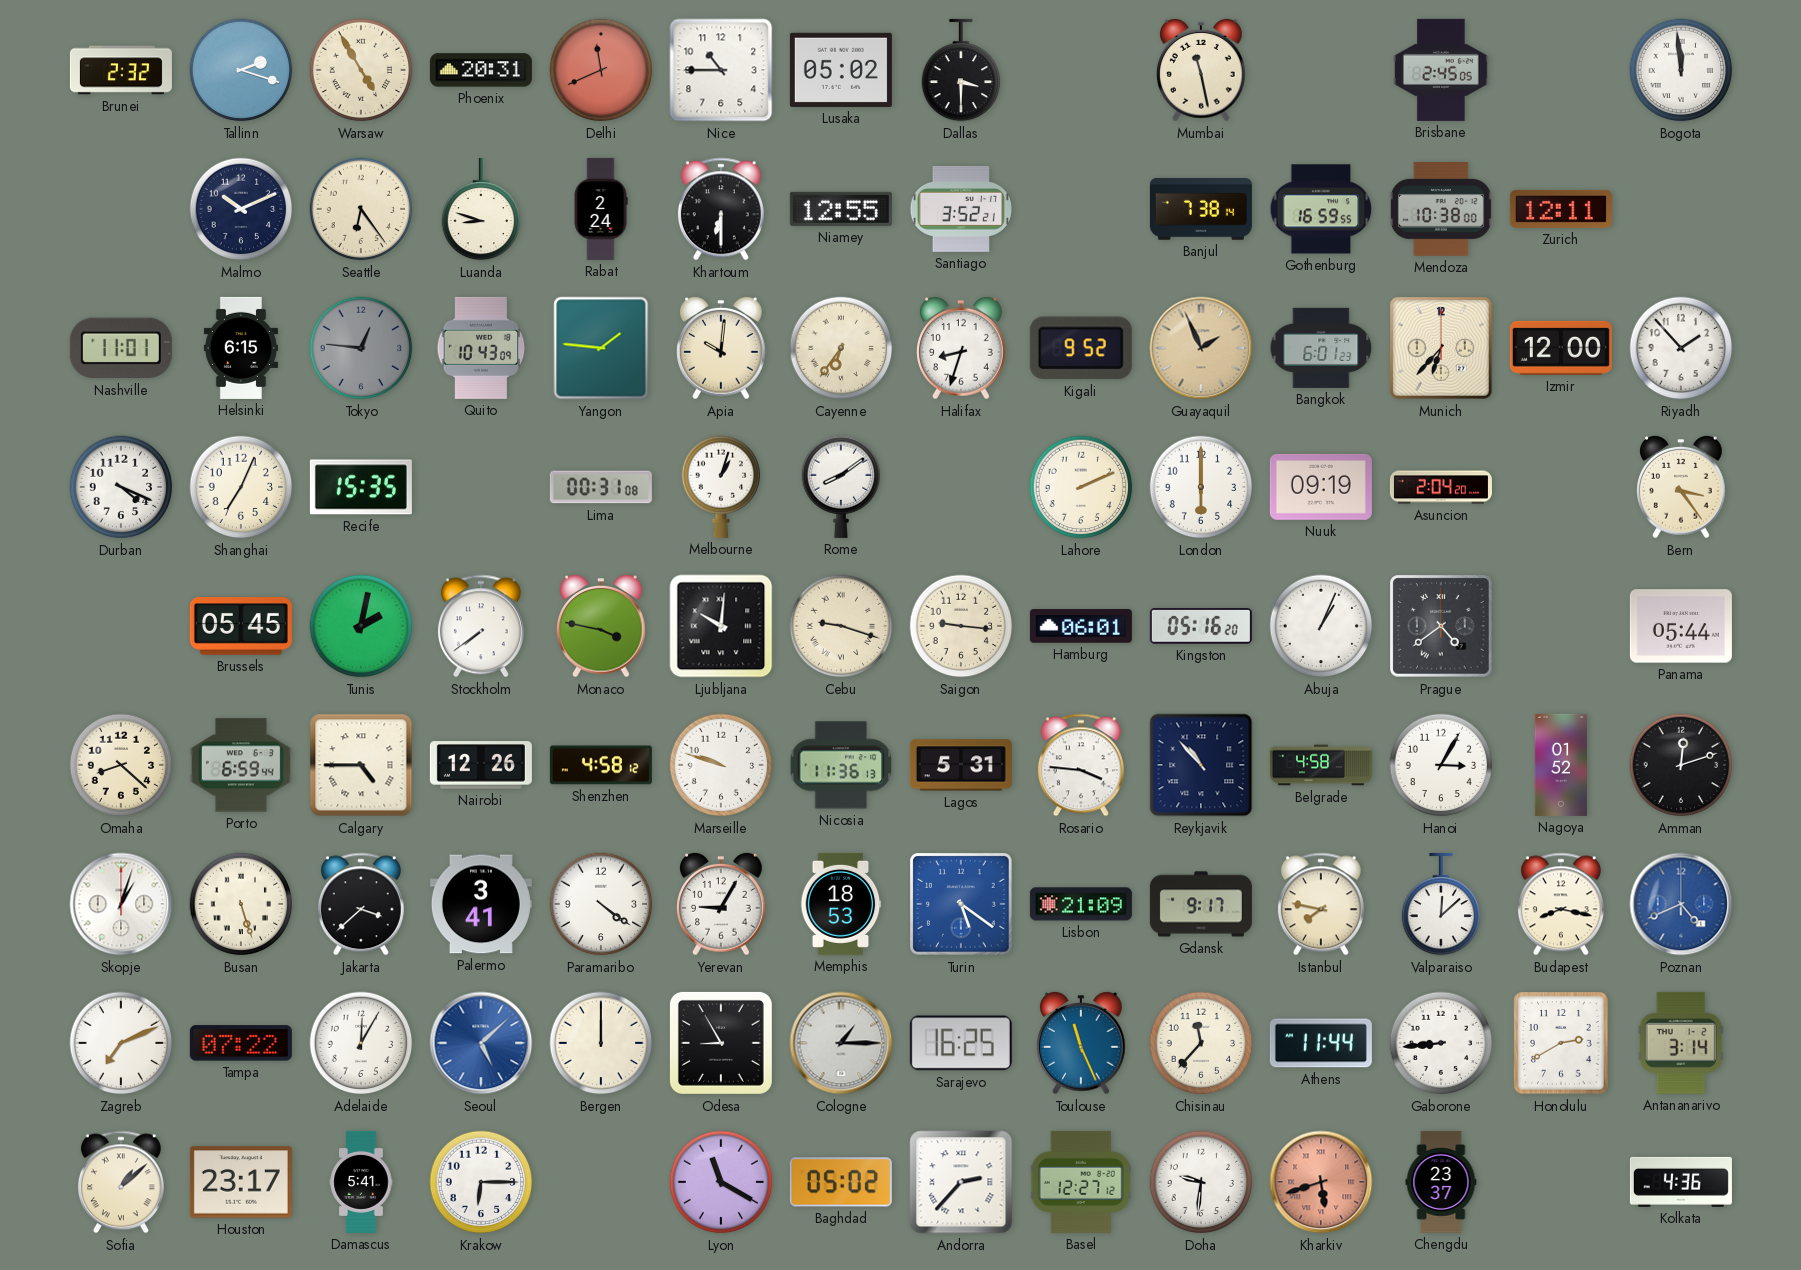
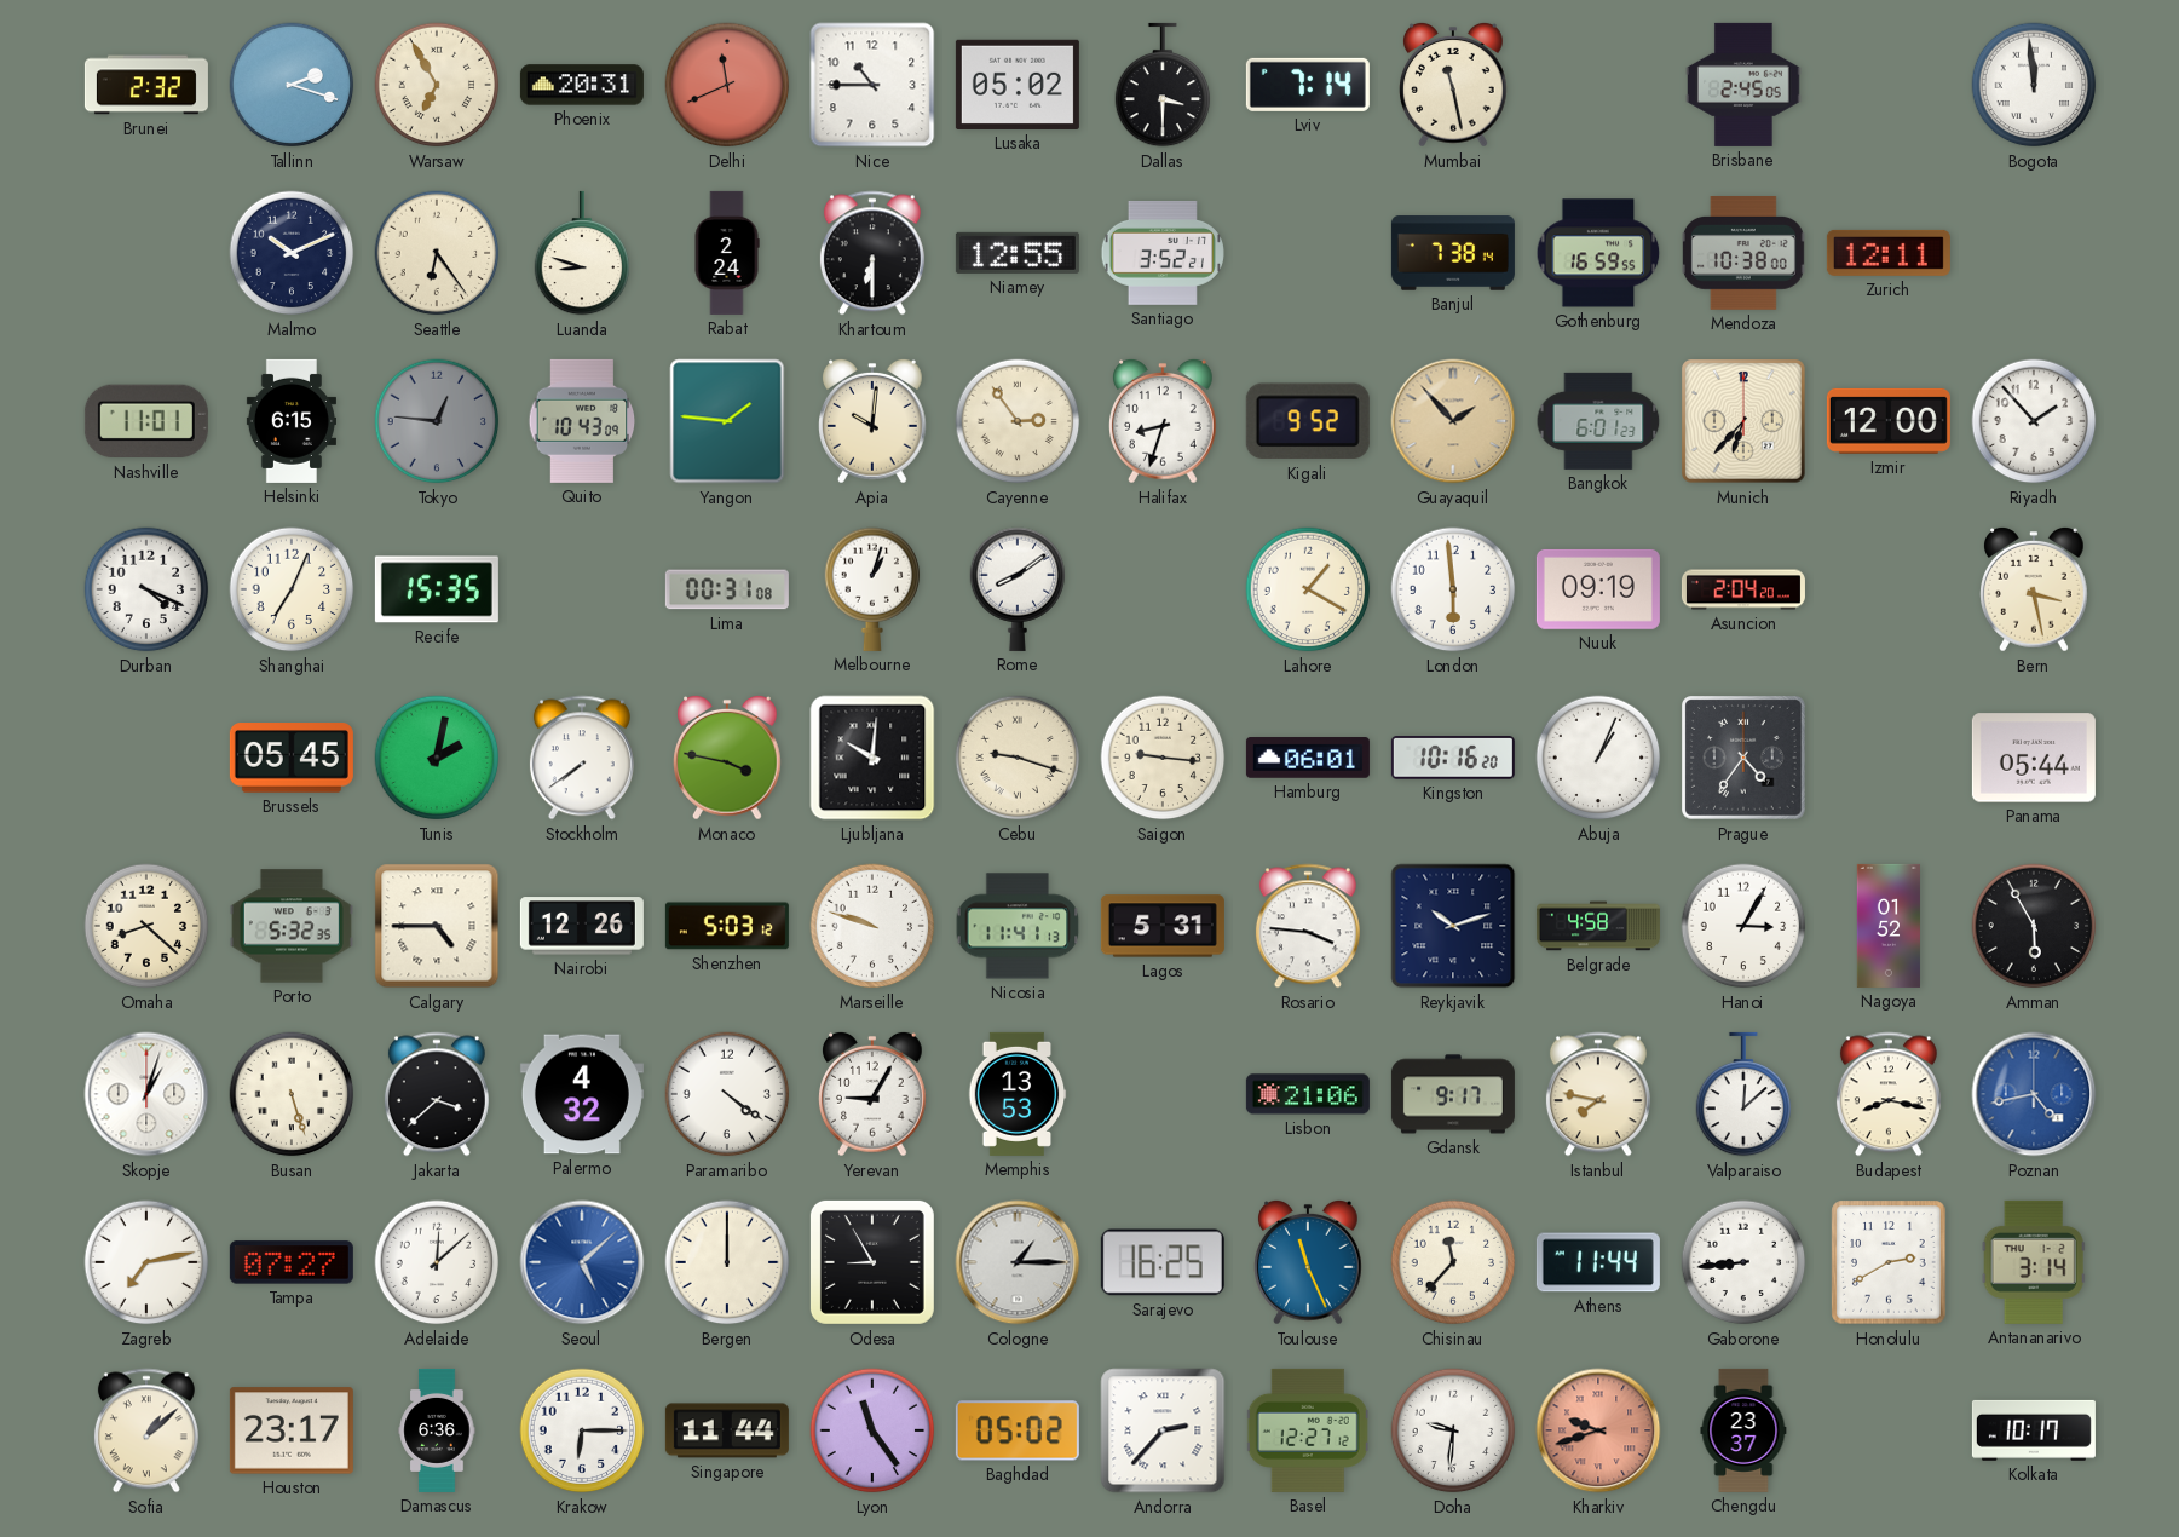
Warsaw: 4:55 -> 6:55 (437, 85)
Lviv: none -> 7:14 (1308, 85)
Cayenne: 6:36 -> 2:54 (1018, 421)
Guayaquil: 1:56 -> 1:53 (1453, 421)
Lahore: 2:11 -> 1:20 (1308, 589)
London: 6:00 -> 5:59 (1453, 589)
Bern: 3:24 -> 3:28 (2034, 591)
Kingston: 05:16 -> 10:16 (1453, 759)
Prague: 4:39 -> 4:36 (1745, 759)
Porto: 6:59 -> 5:32 (292, 926)
Shenzhen: 4:58 -> 5:03 (727, 926)
Nicosia: 11:36 -> 11:41 (1018, 926)
Reykjavik: 10:53 -> 10:12 (1453, 926)
Amman: 12:12 -> 5:55 (2034, 926)
Palermo: 3:41 -> 4:32 (582, 1094)
Memphis: 18:53 -> 13:53 (1018, 1094)
Turin: 5:21 -> none (962, 905)
Lisbon: 21:09 -> 21:06 (1308, 1094)
Poznan: 4:41 -> 4:43 (2034, 1094)
Zagreb: 7:11 -> 7:13 (146, 1262)
Tampa: 07:22 -> 07:27 (292, 1262)
Adelaide: 12:05 -> 12:08 (437, 1262)
Damascus: 5:41 -> 6:36 (437, 1430)
Singapore: none -> 11:44 (727, 1430)
Lyon: 11:20 -> 11:24 (872, 1430)
Kharkiv: 5:42 -> 9:42 (1598, 1430)
Kolkata: 4:36 -> 10:17 (2034, 1430)
